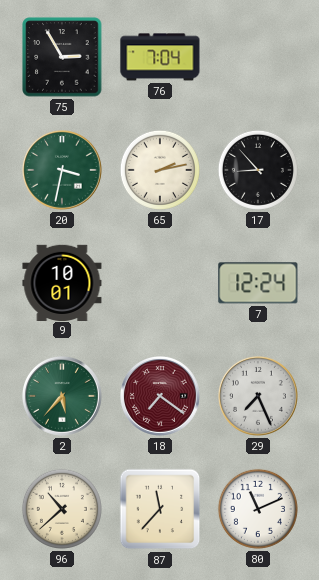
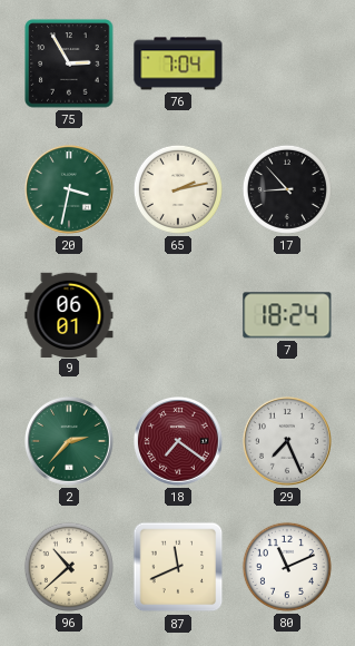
9: 10:01 -> 06:01 (69, 314)
7: 12:24 -> 18:24 (287, 315)
2: 5:37 -> 2:37 (70, 442)
87: 11:37 -> 11:41 (178, 567)
